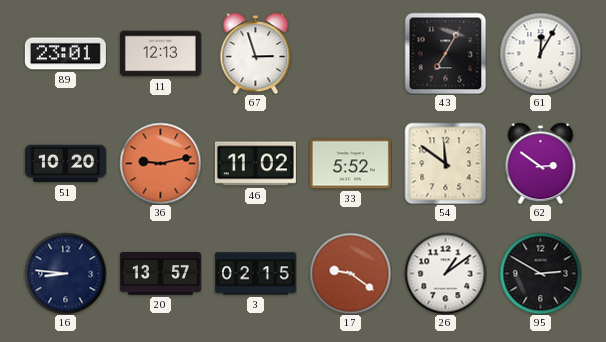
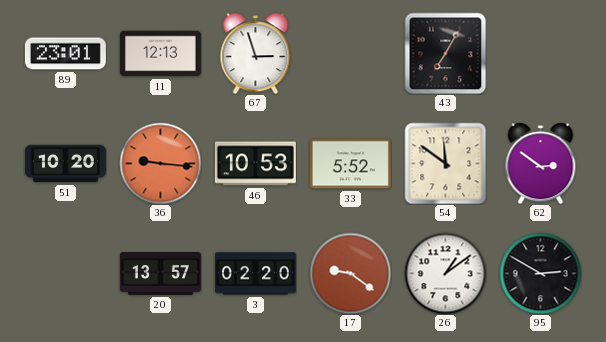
61: 12:05 -> none (540, 53)
36: 9:13 -> 9:16 (160, 163)
46: 11:02 -> 10:53 (255, 164)
16: 8:46 -> none (65, 273)
3: 02:15 -> 02:20 (255, 274)
